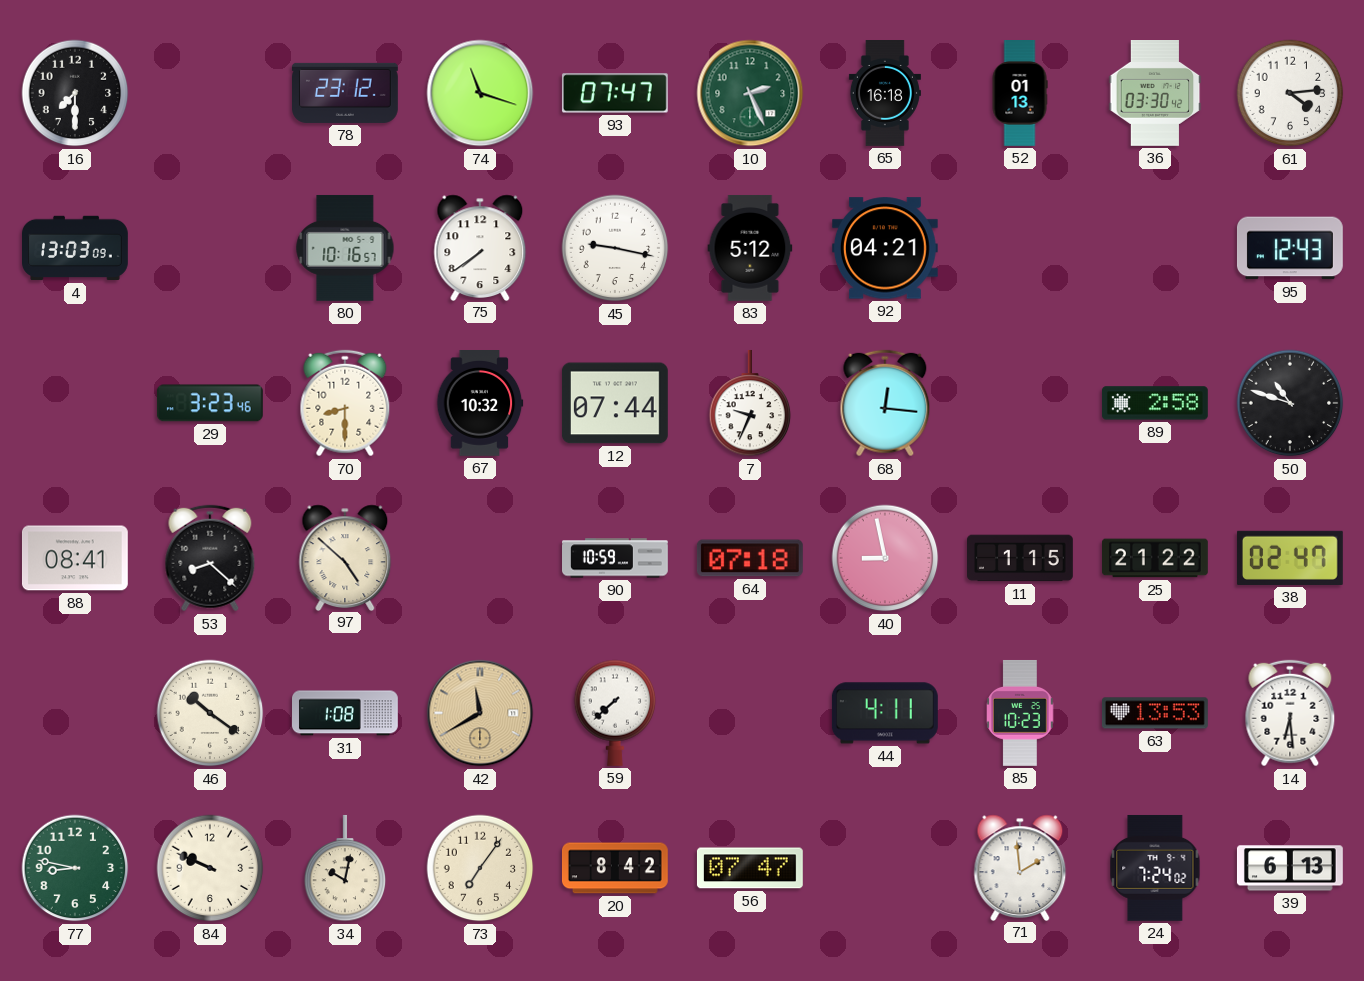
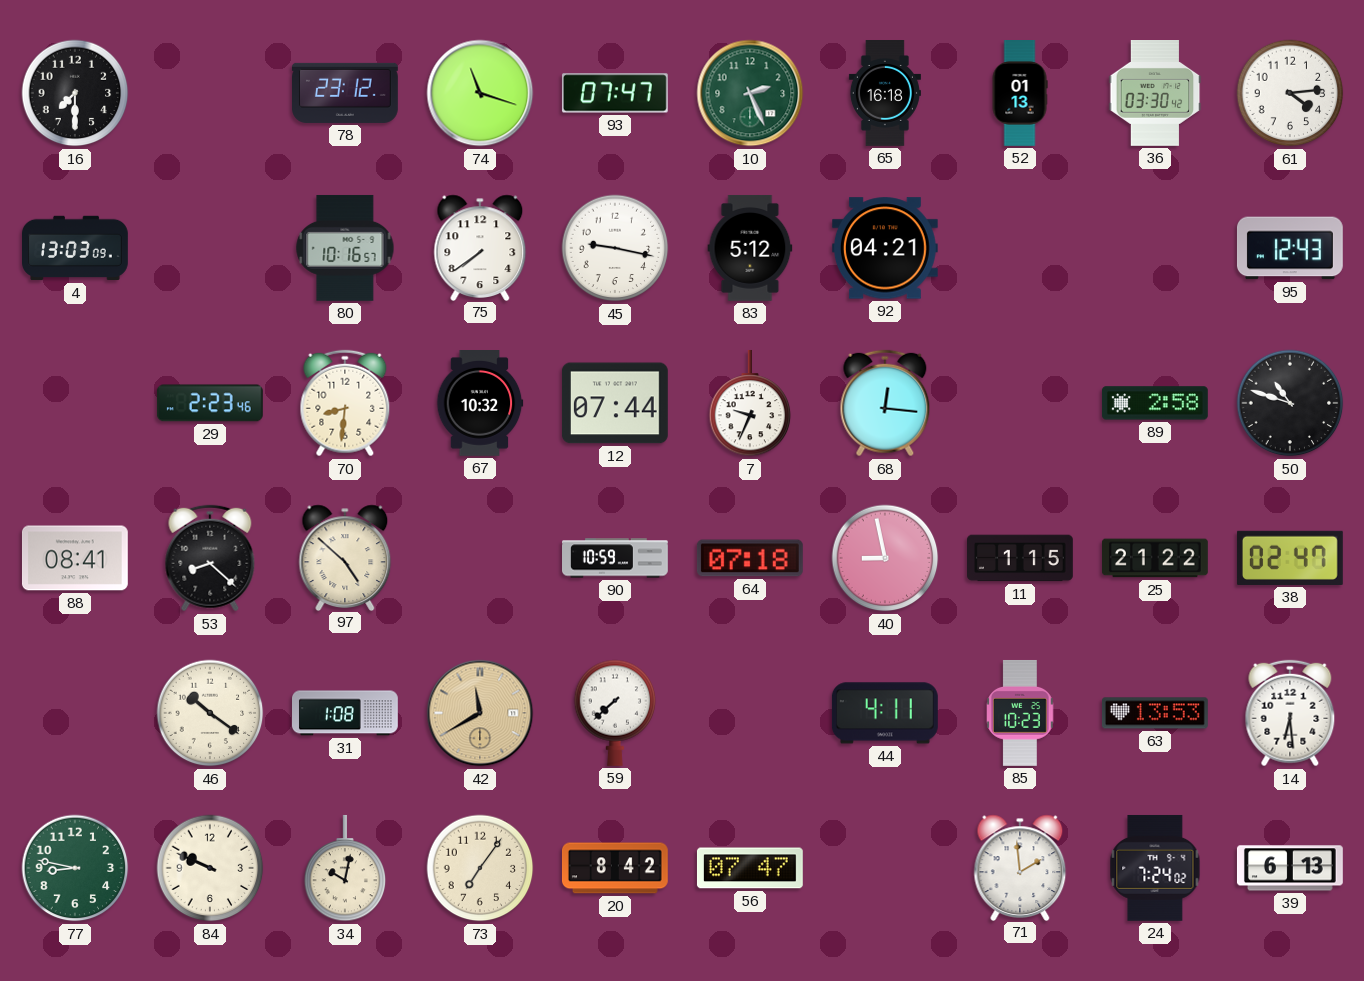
29: 3:23 -> 2:23 (210, 403)
70: 8:30 -> 8:31 (345, 403)
